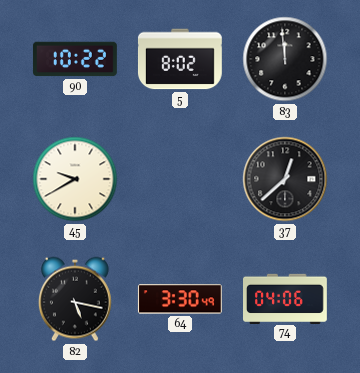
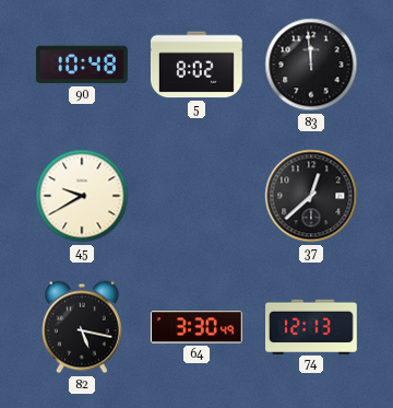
90: 10:22 -> 10:48 (82, 65)
74: 04:06 -> 12:13 (312, 326)
